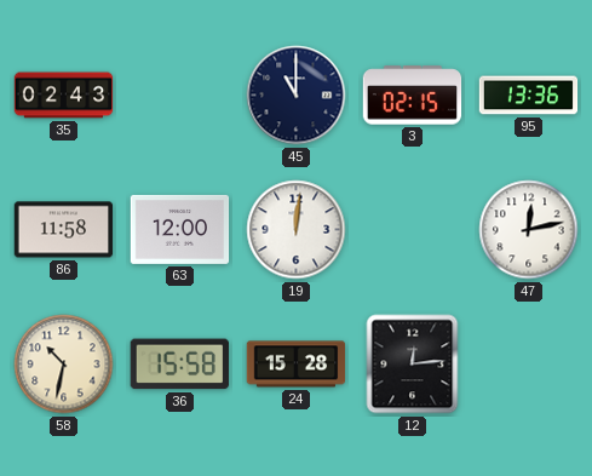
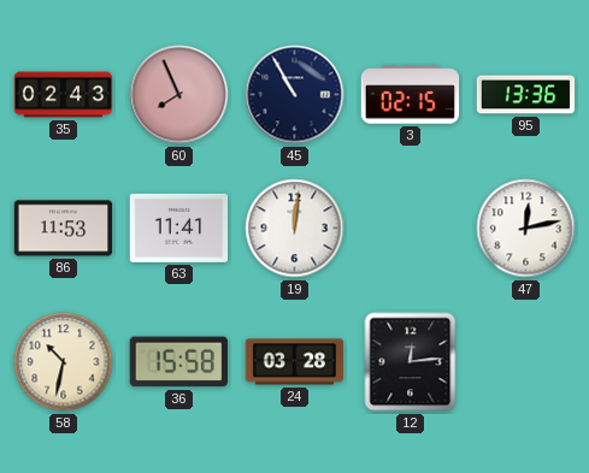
60: none -> 7:56 (179, 95)
45: 11:00 -> 10:55 (295, 95)
86: 11:58 -> 11:53 (64, 229)
63: 12:00 -> 11:41 (179, 227)
24: 15:28 -> 03:28 (295, 362)
